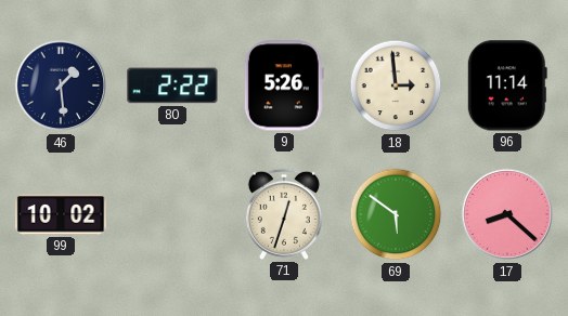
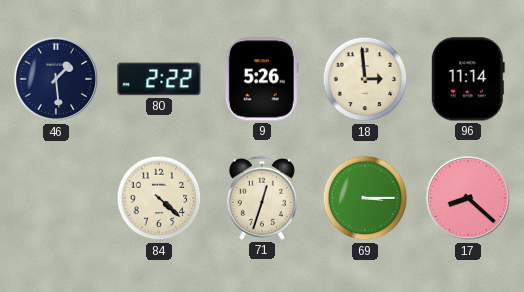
99: 10:02 -> none (61, 214)
84: none -> 4:22 (159, 198)
69: 5:51 -> 3:15 (365, 198)
